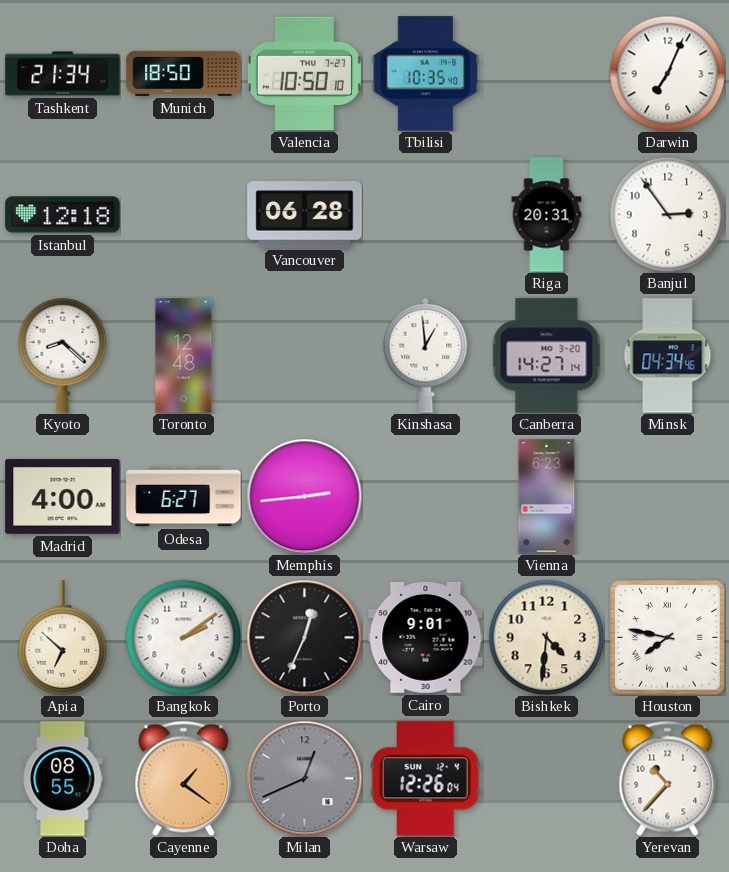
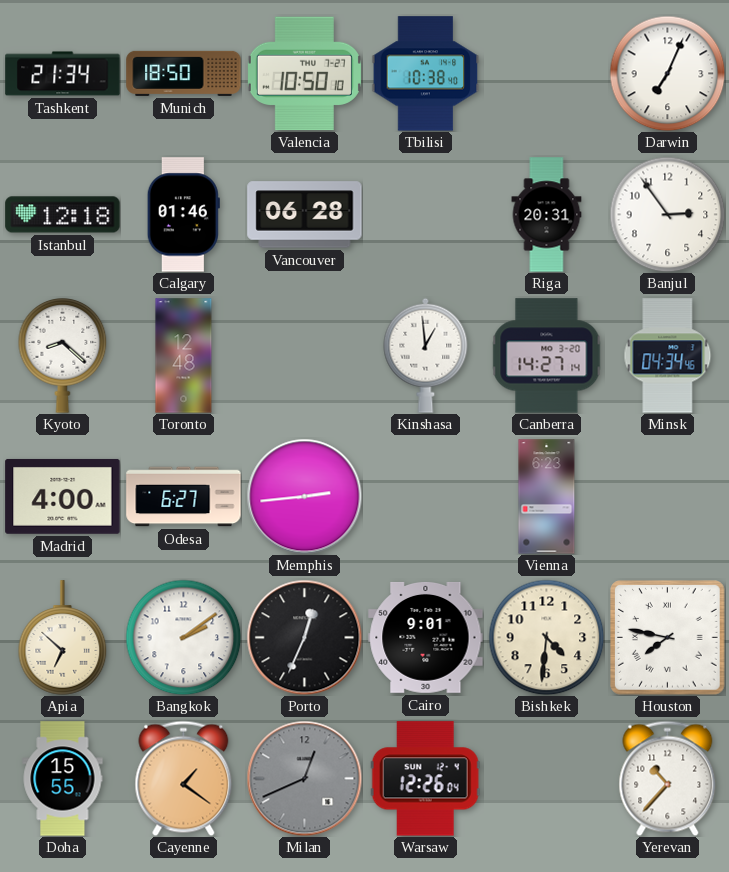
Tbilisi: 10:35 -> 10:38 (426, 74)
Calgary: none -> 01:46 (183, 215)
Doha: 08:55 -> 15:55 (63, 779)
